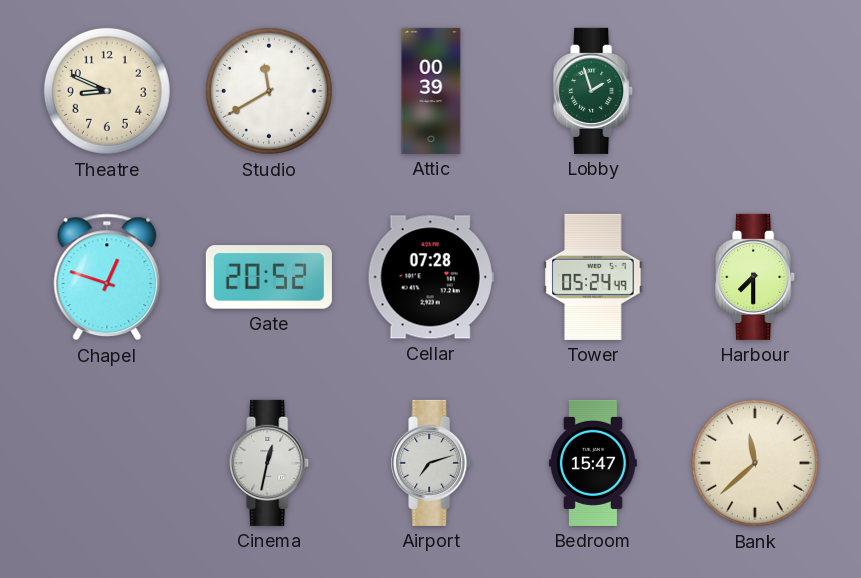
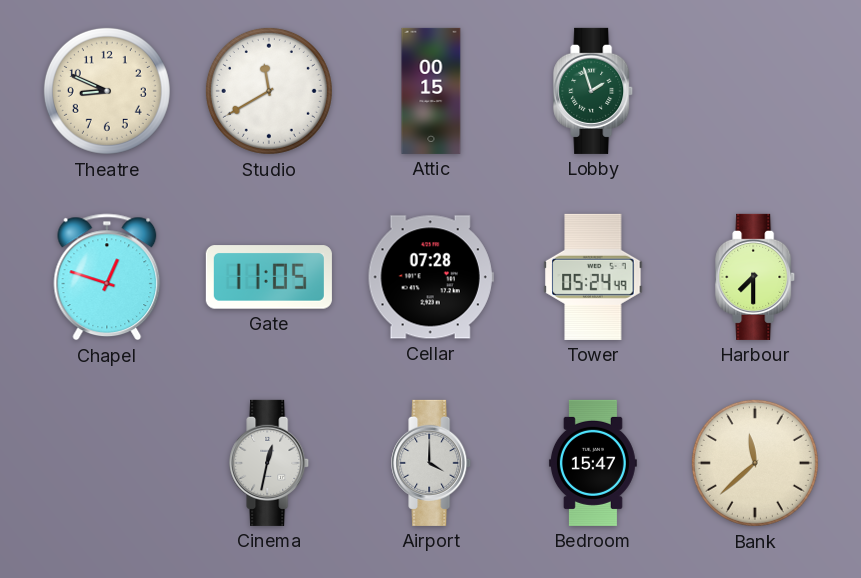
Attic: 00:39 -> 00:15 (431, 91)
Gate: 20:52 -> 11:05 (269, 277)
Airport: 7:12 -> 4:00 (432, 463)
